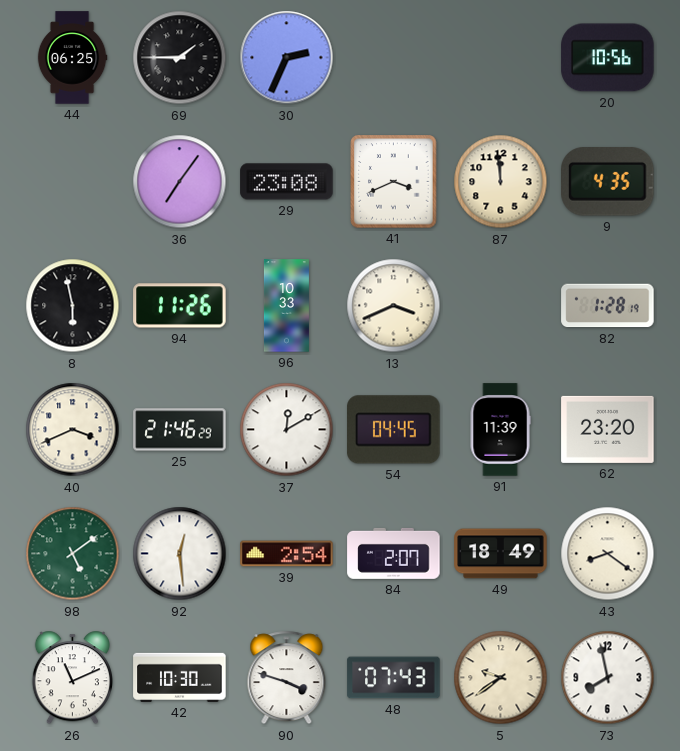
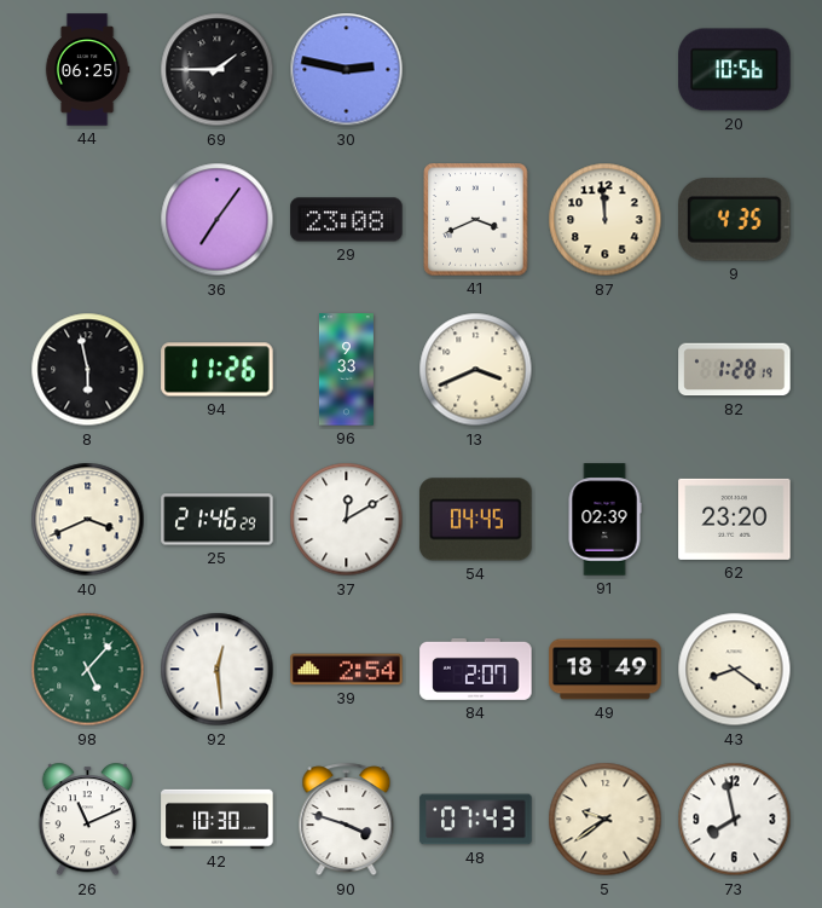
30: 2:34 -> 2:47 (347, 70)
96: 10:33 -> 9:33 (346, 370)
91: 11:39 -> 02:39 (604, 520)
98: 5:09 -> 5:07 (88, 670)
